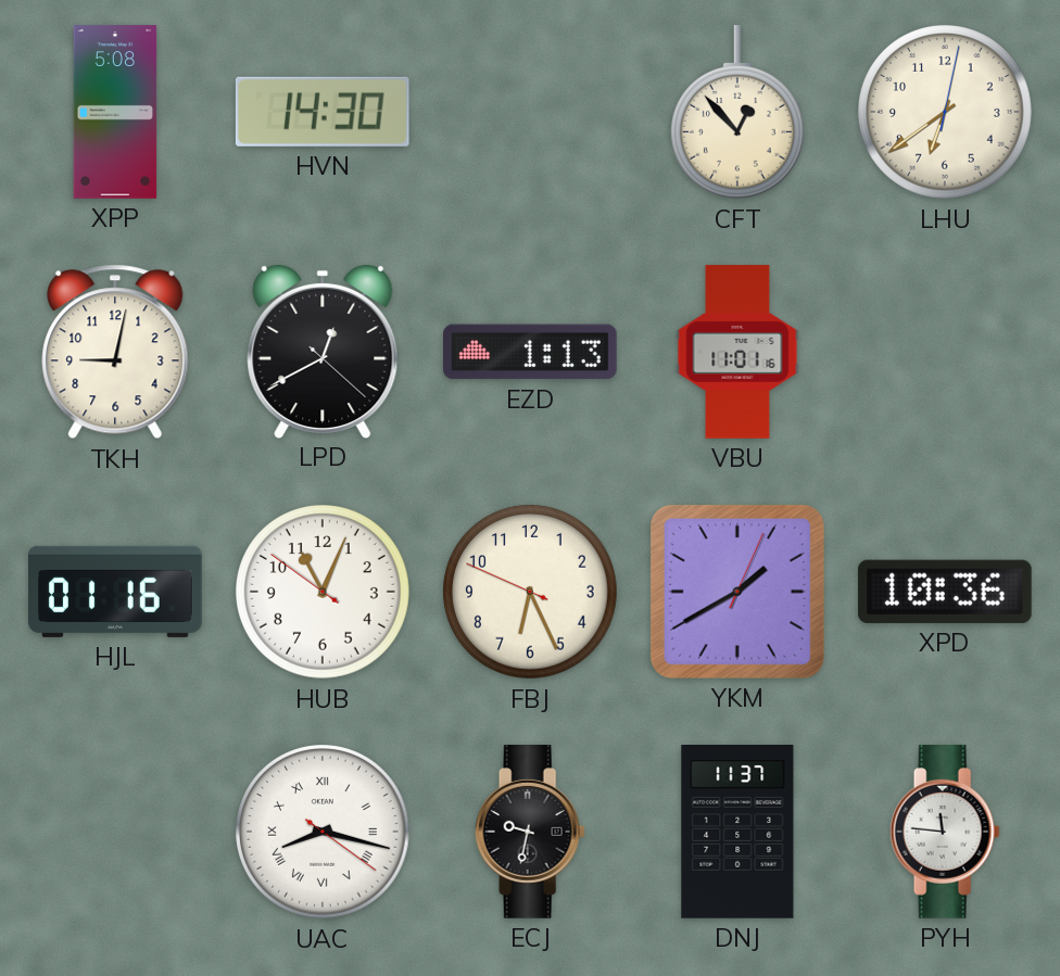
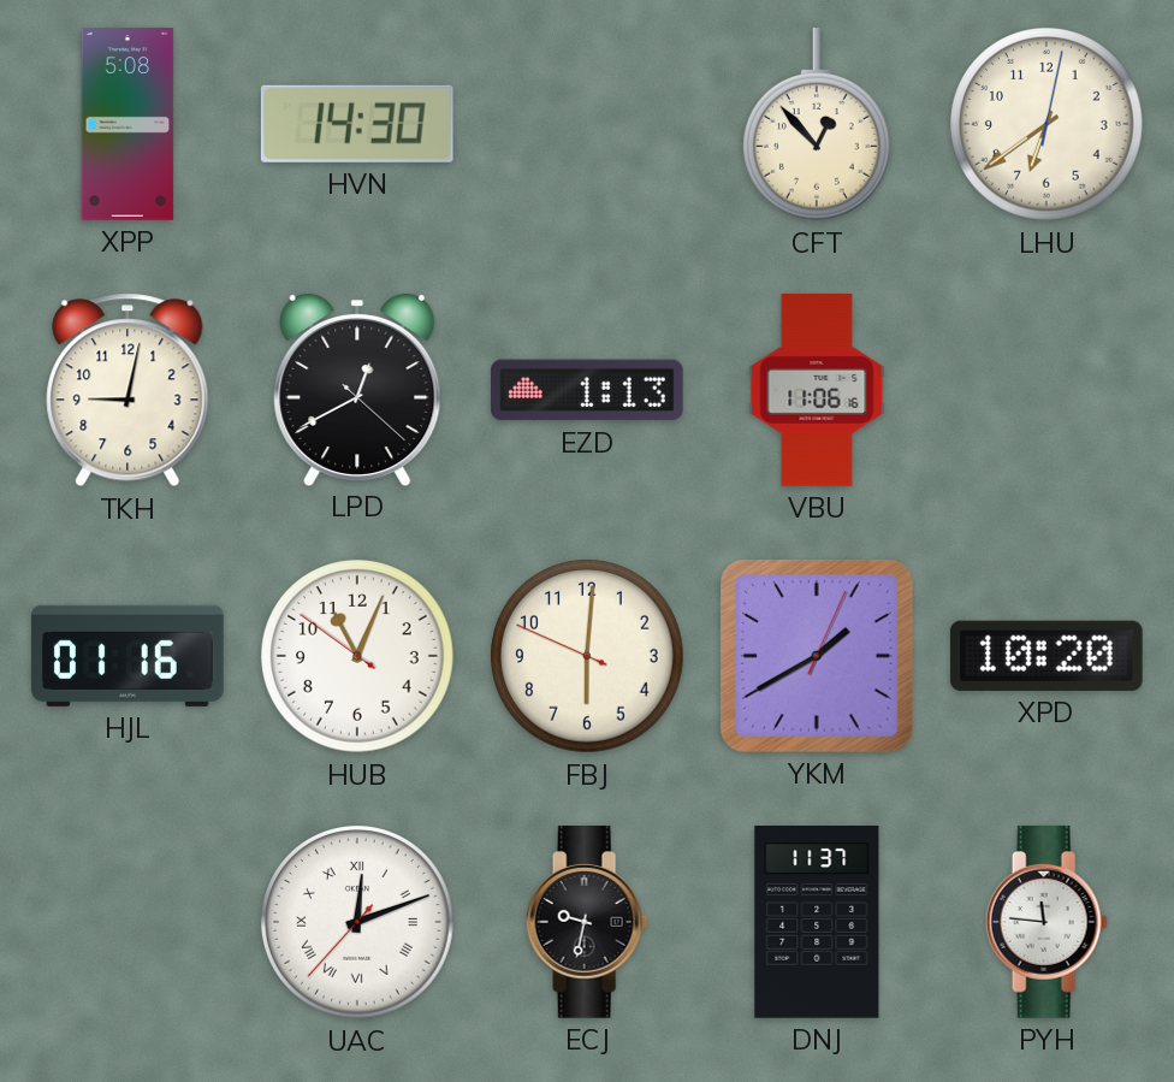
VBU: 11:01 -> 11:06 (817, 390)
FBJ: 6:25 -> 6:00 (588, 657)
XPD: 10:36 -> 10:20 (1046, 656)
UAC: 8:17 -> 12:11 (358, 923)
